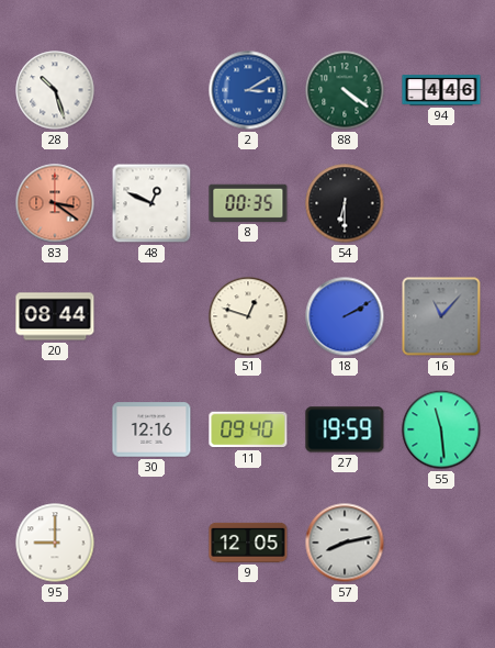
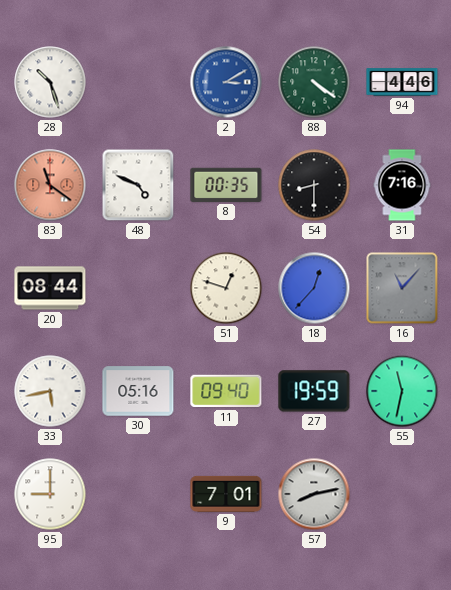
83: 3:21 -> 11:21 (50, 185)
48: 12:49 -> 4:49 (138, 185)
54: 6:30 -> 8:30 (314, 185)
31: none -> 7:16 (402, 185)
18: 2:10 -> 12:37 (314, 288)
33: none -> 5:43 (50, 391)
30: 12:16 -> 05:16 (138, 391)
55: 11:29 -> 11:32 (402, 391)
9: 12:05 -> 7:01 (226, 494)
